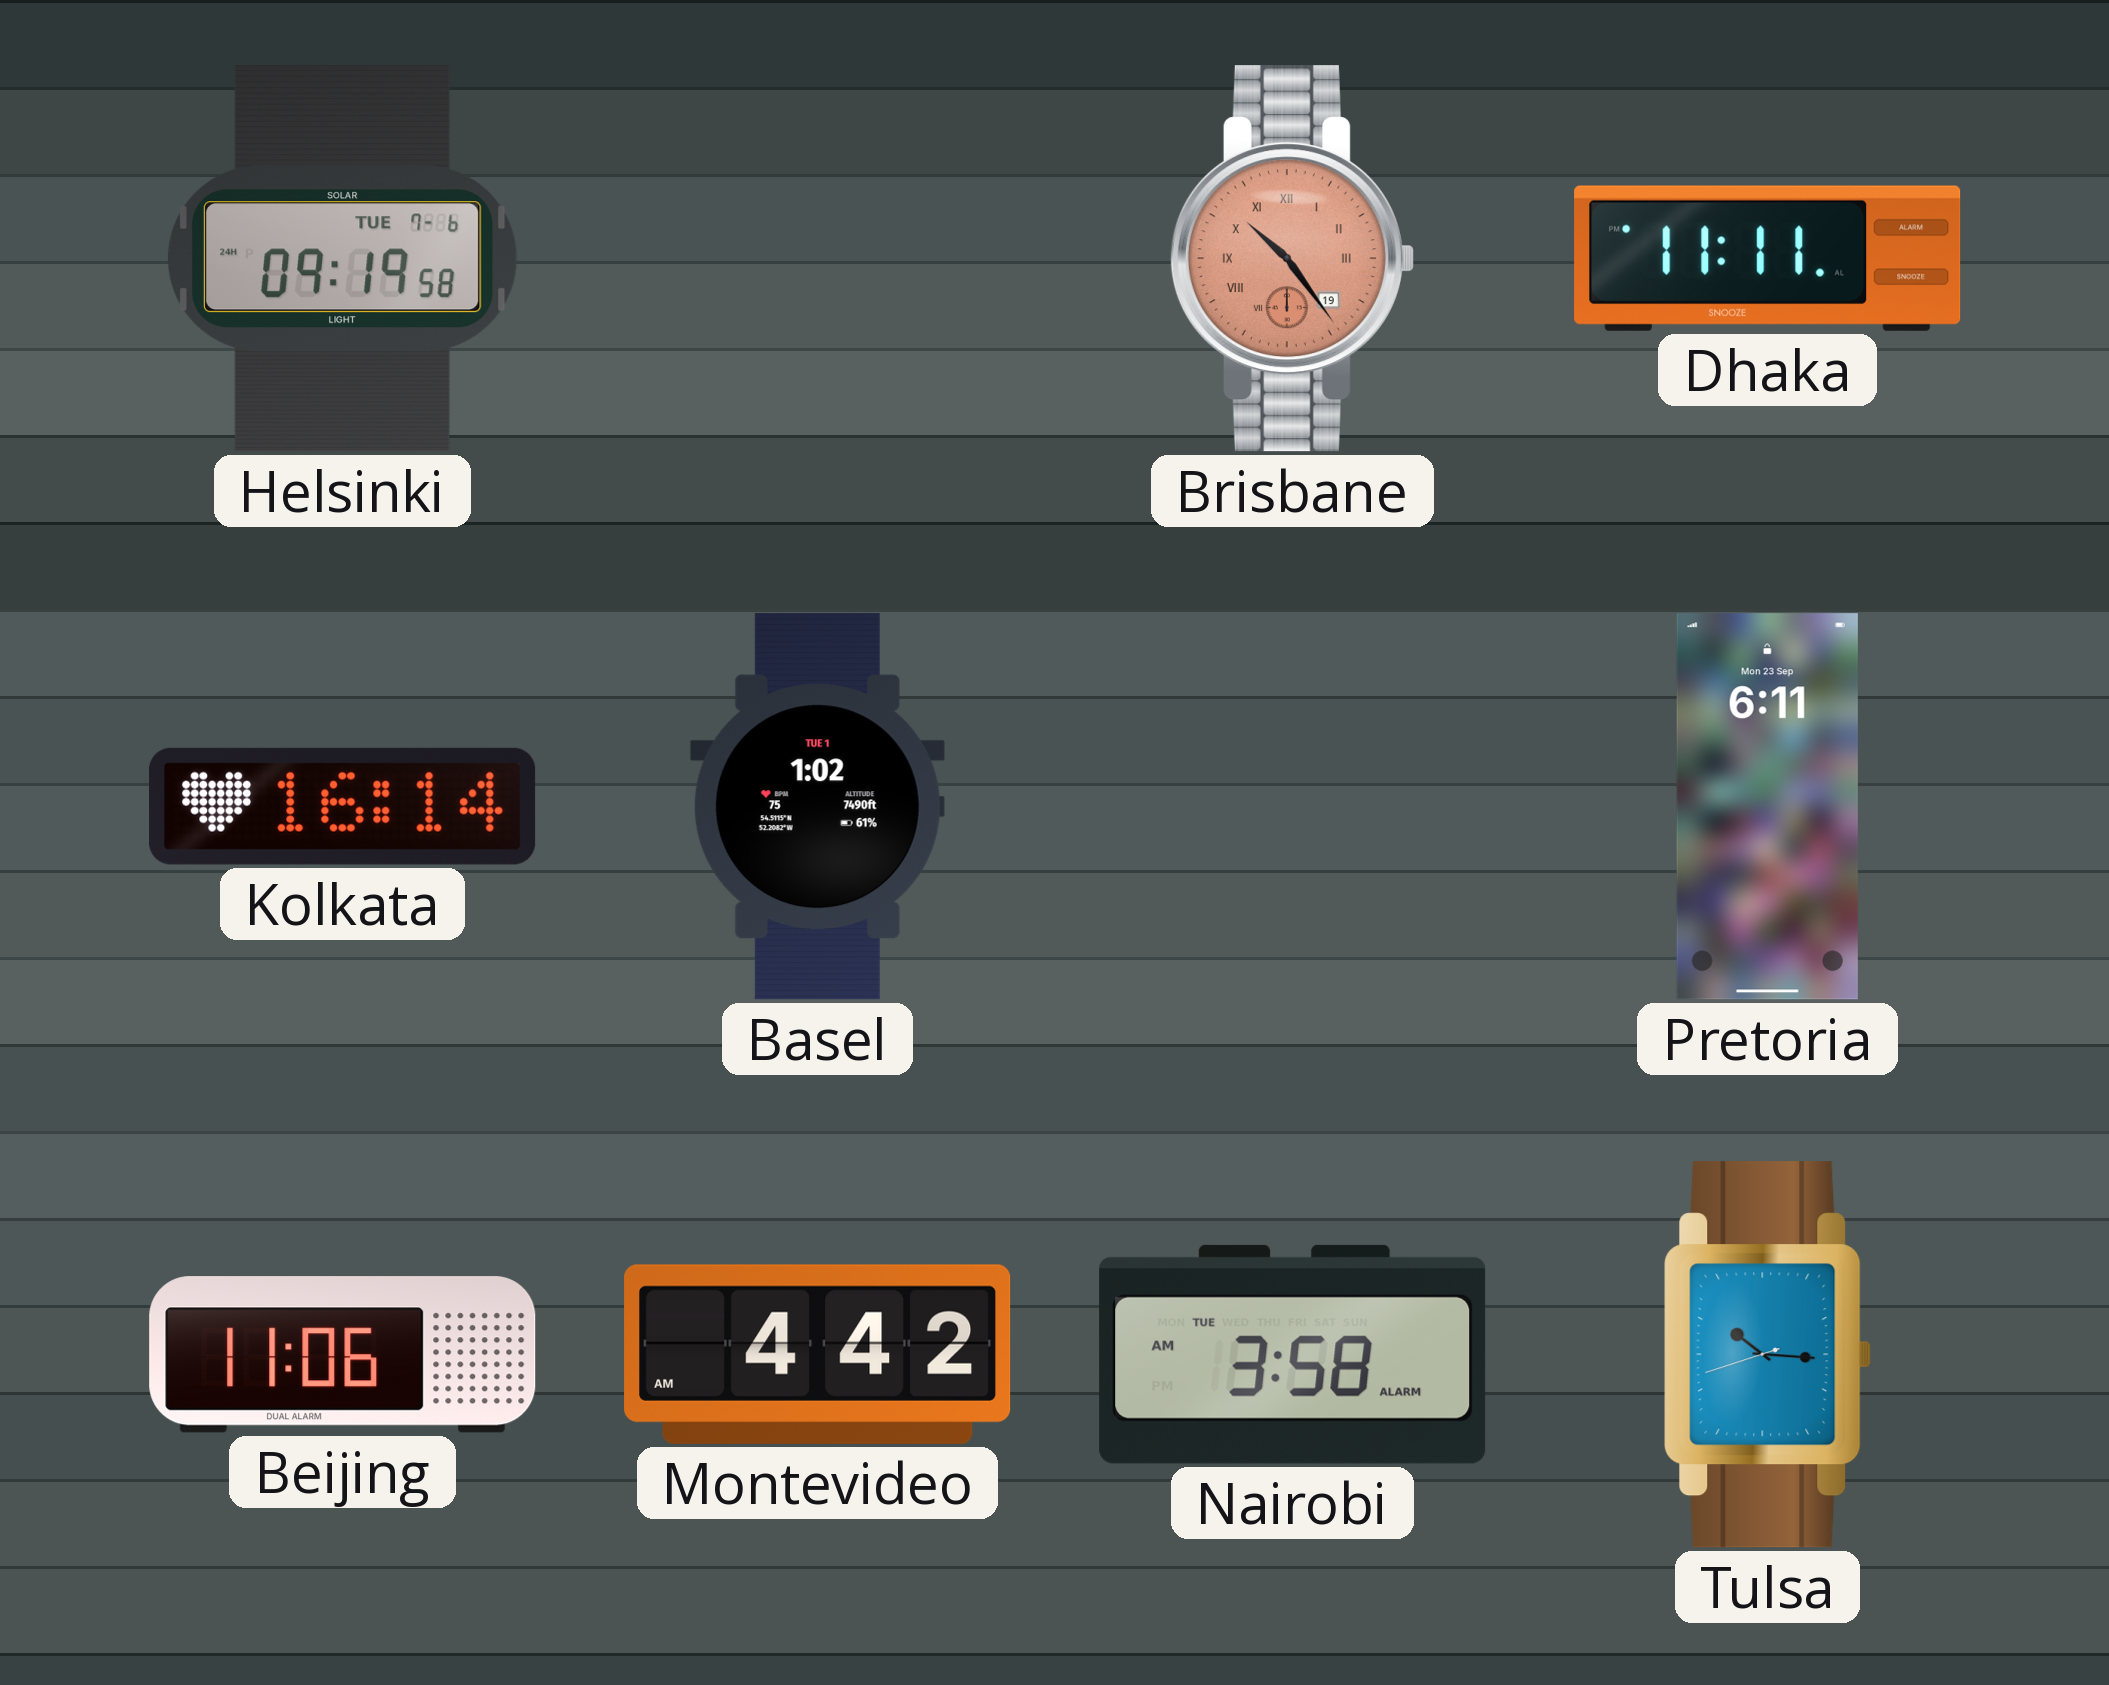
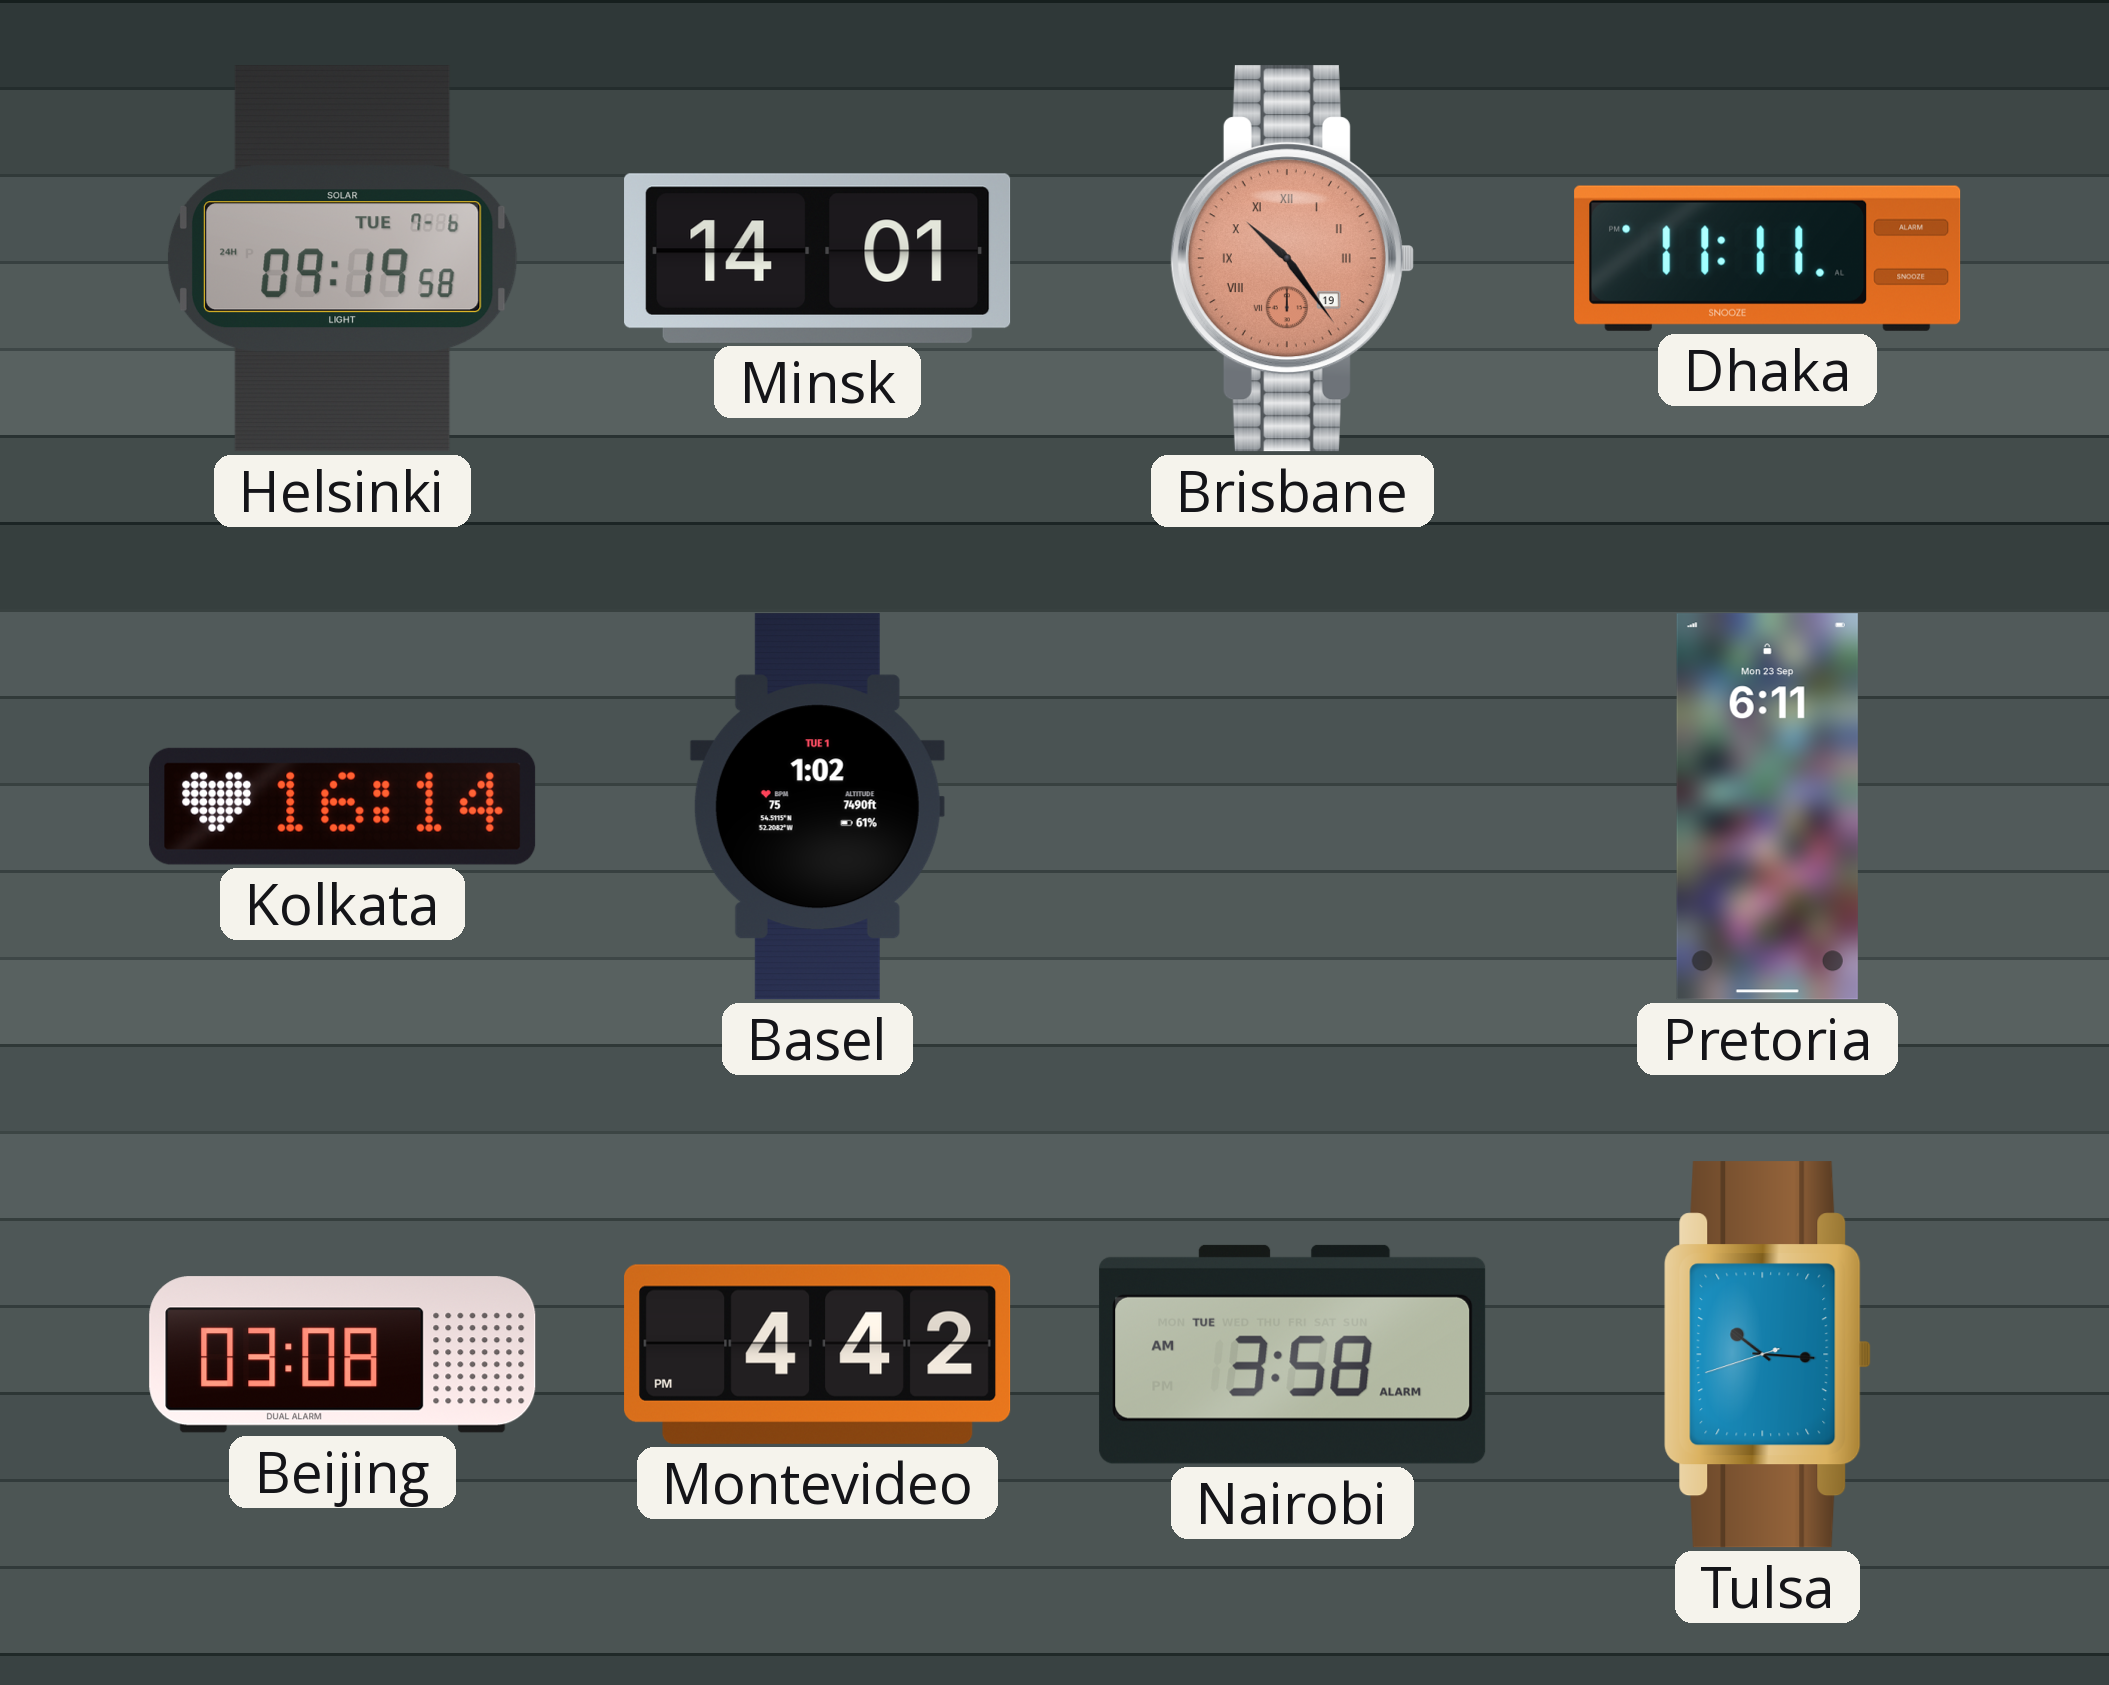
Minsk: none -> 14:01 (818, 258)
Beijing: 11:06 -> 03:08 (343, 1355)
Montevideo: 4:42 AM -> 4:42 PM (818, 1354)
